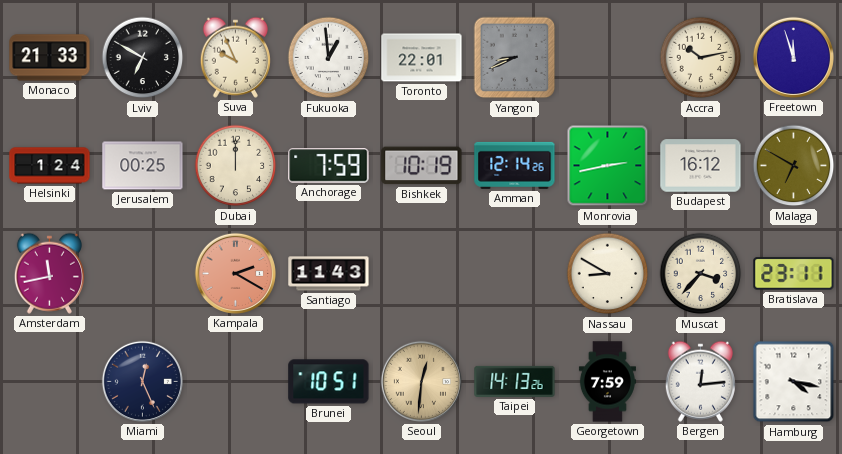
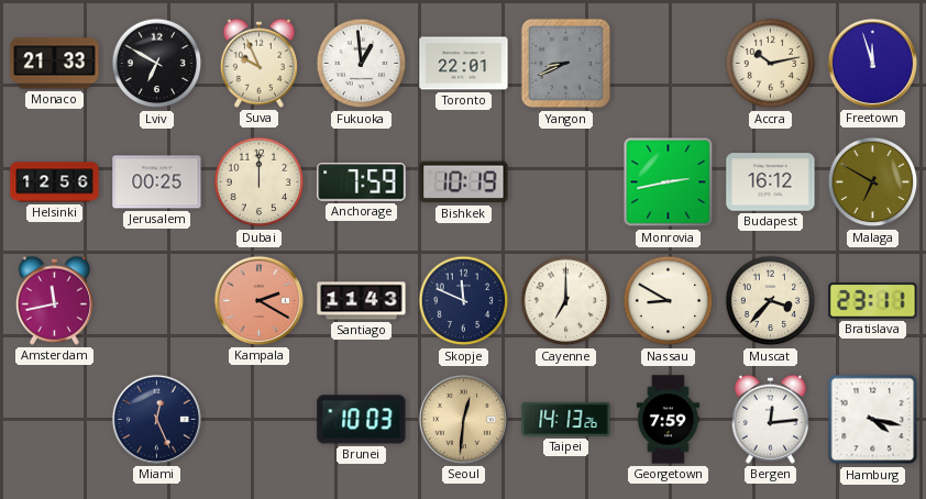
Helsinki: 1:24 -> 12:56 (55, 182)
Amman: 12:14 -> none (515, 165)
Skopje: none -> 11:49 (464, 301)
Cayenne: none -> 7:00 (566, 301)
Brunei: 10:51 -> 10:03 (362, 420)
